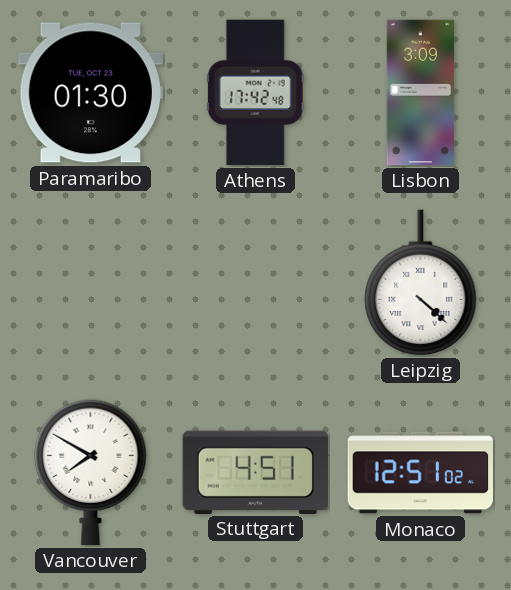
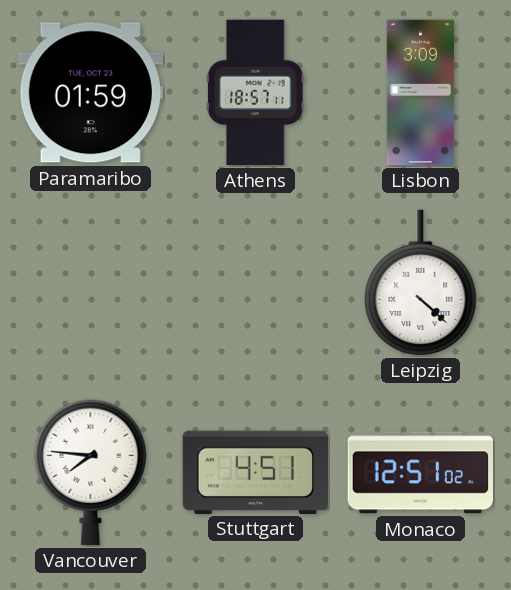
Paramaribo: 01:30 -> 01:59 (90, 93)
Athens: 17:42 -> 18:57 (255, 93)
Vancouver: 7:50 -> 7:46 (91, 473)
